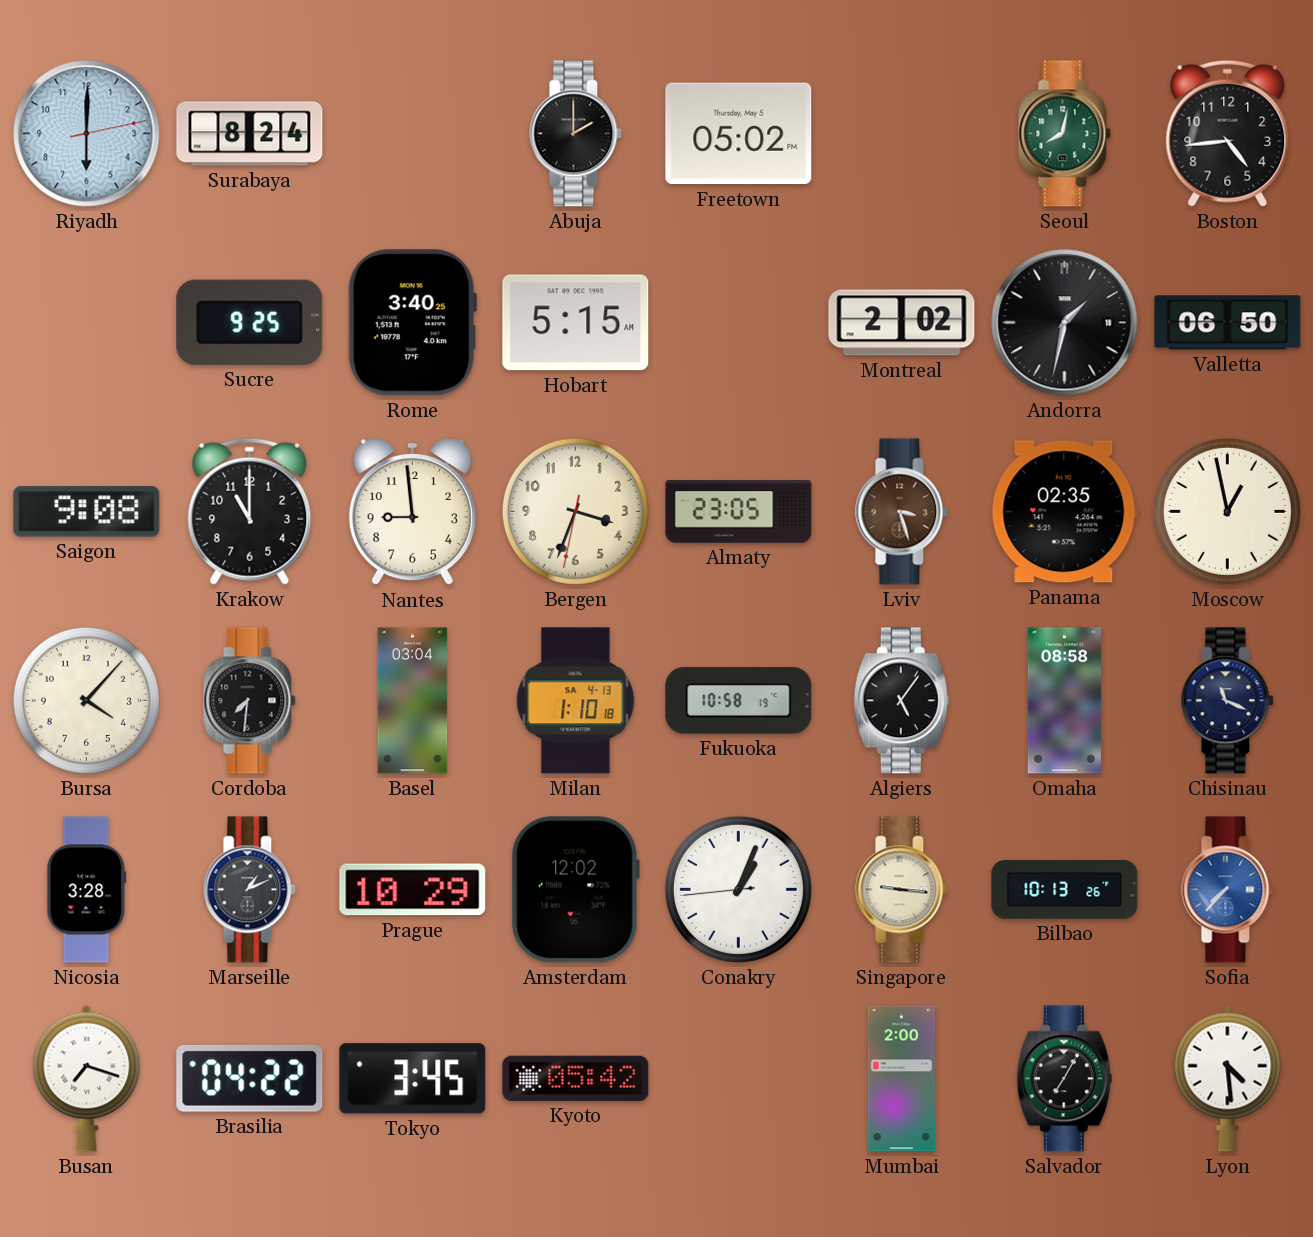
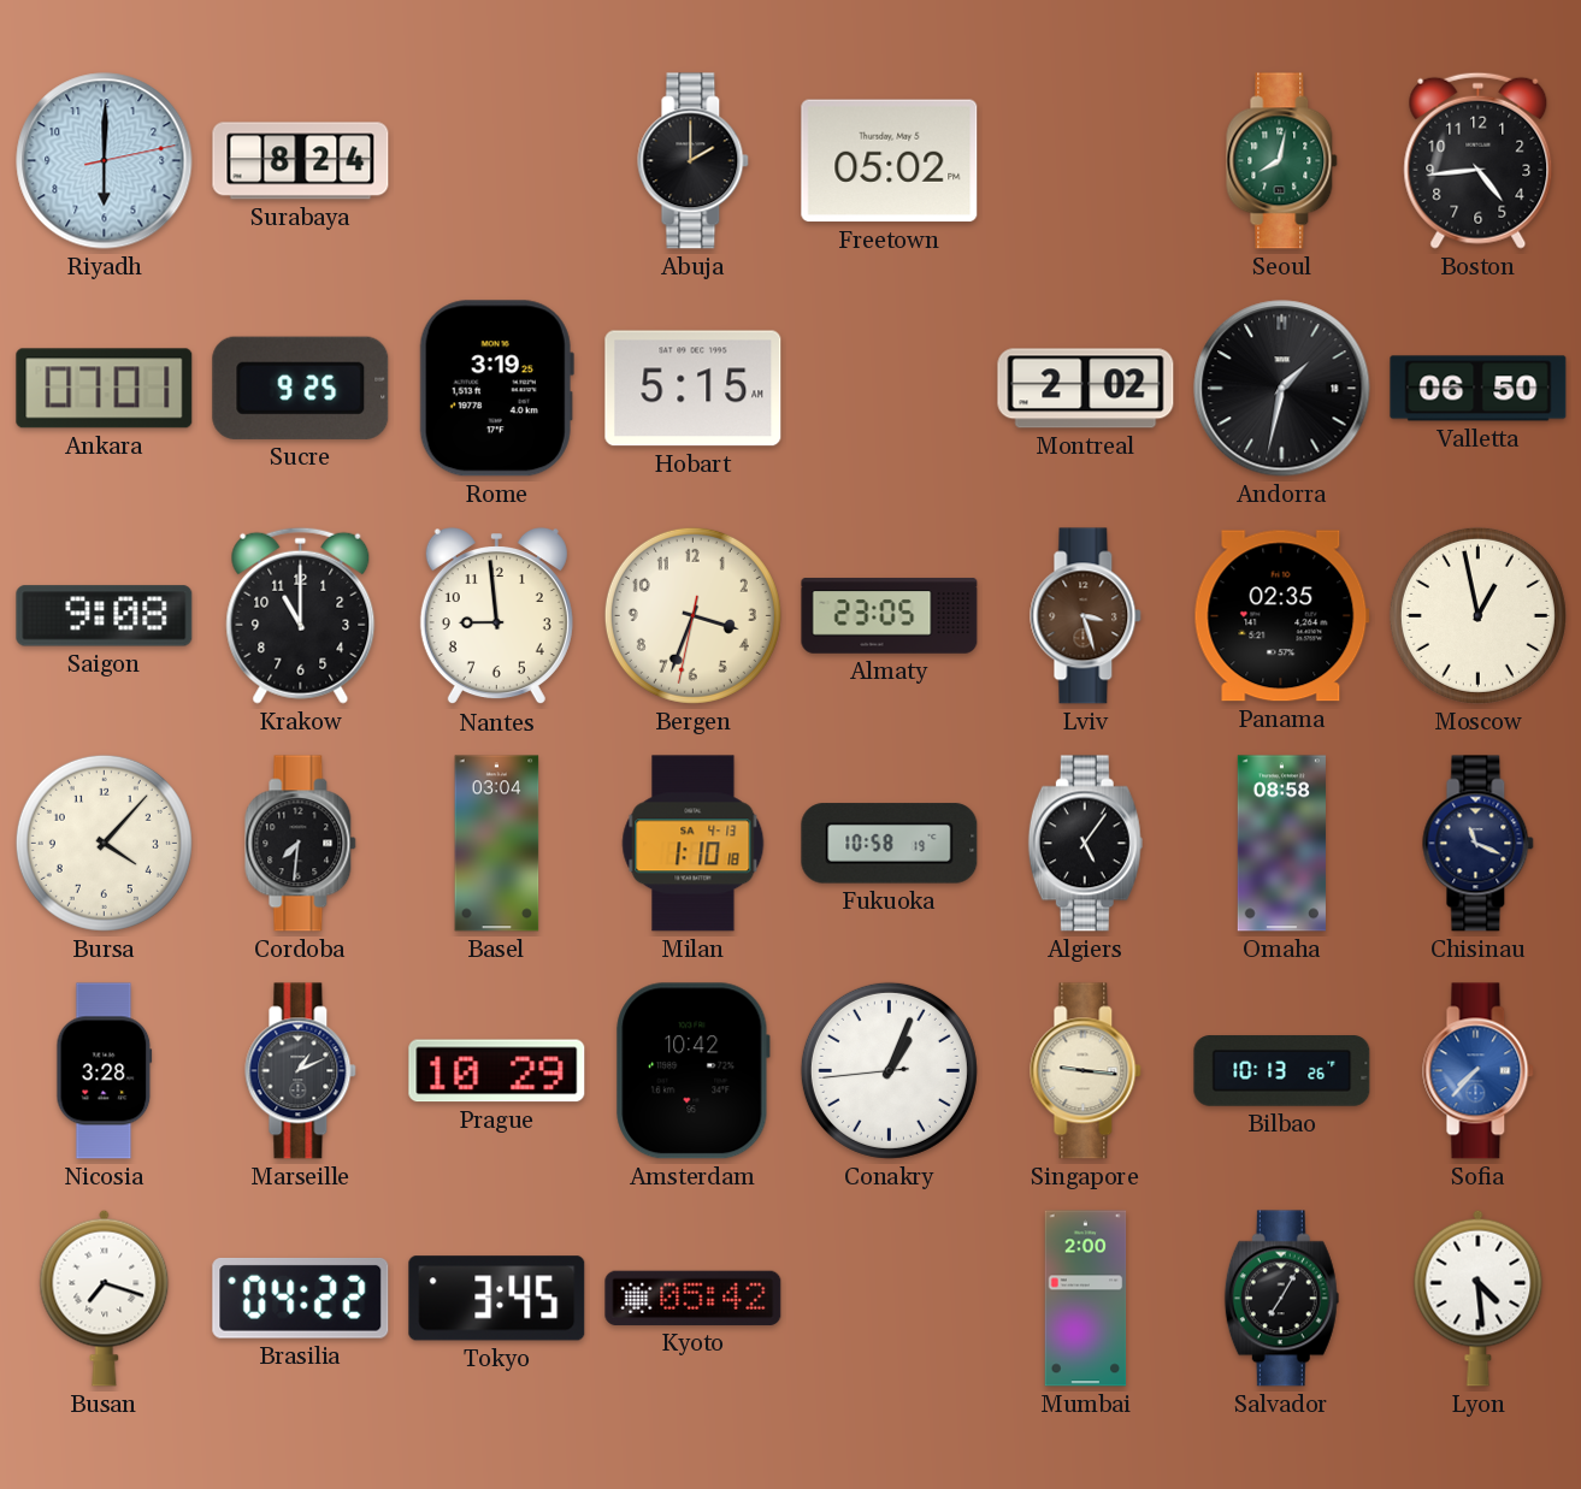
Ankara: none -> 07:01 (105, 389)
Rome: 3:40 -> 3:19 (496, 389)
Amsterdam: 12:02 -> 10:42 (692, 1071)
